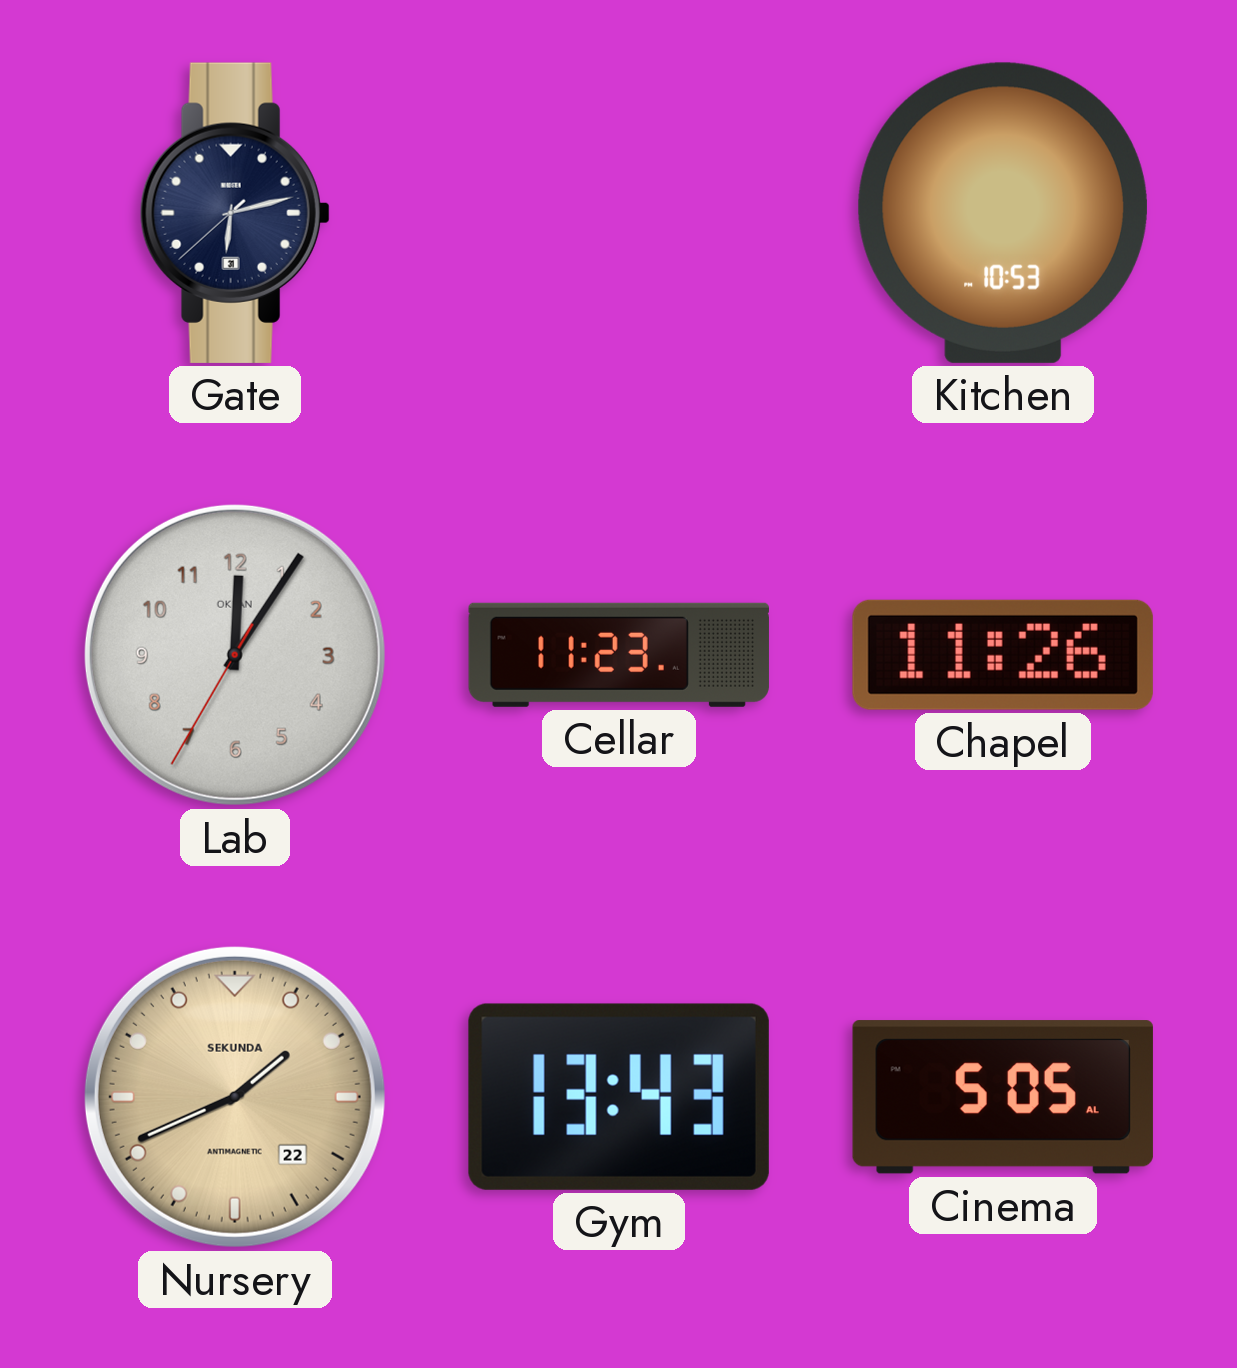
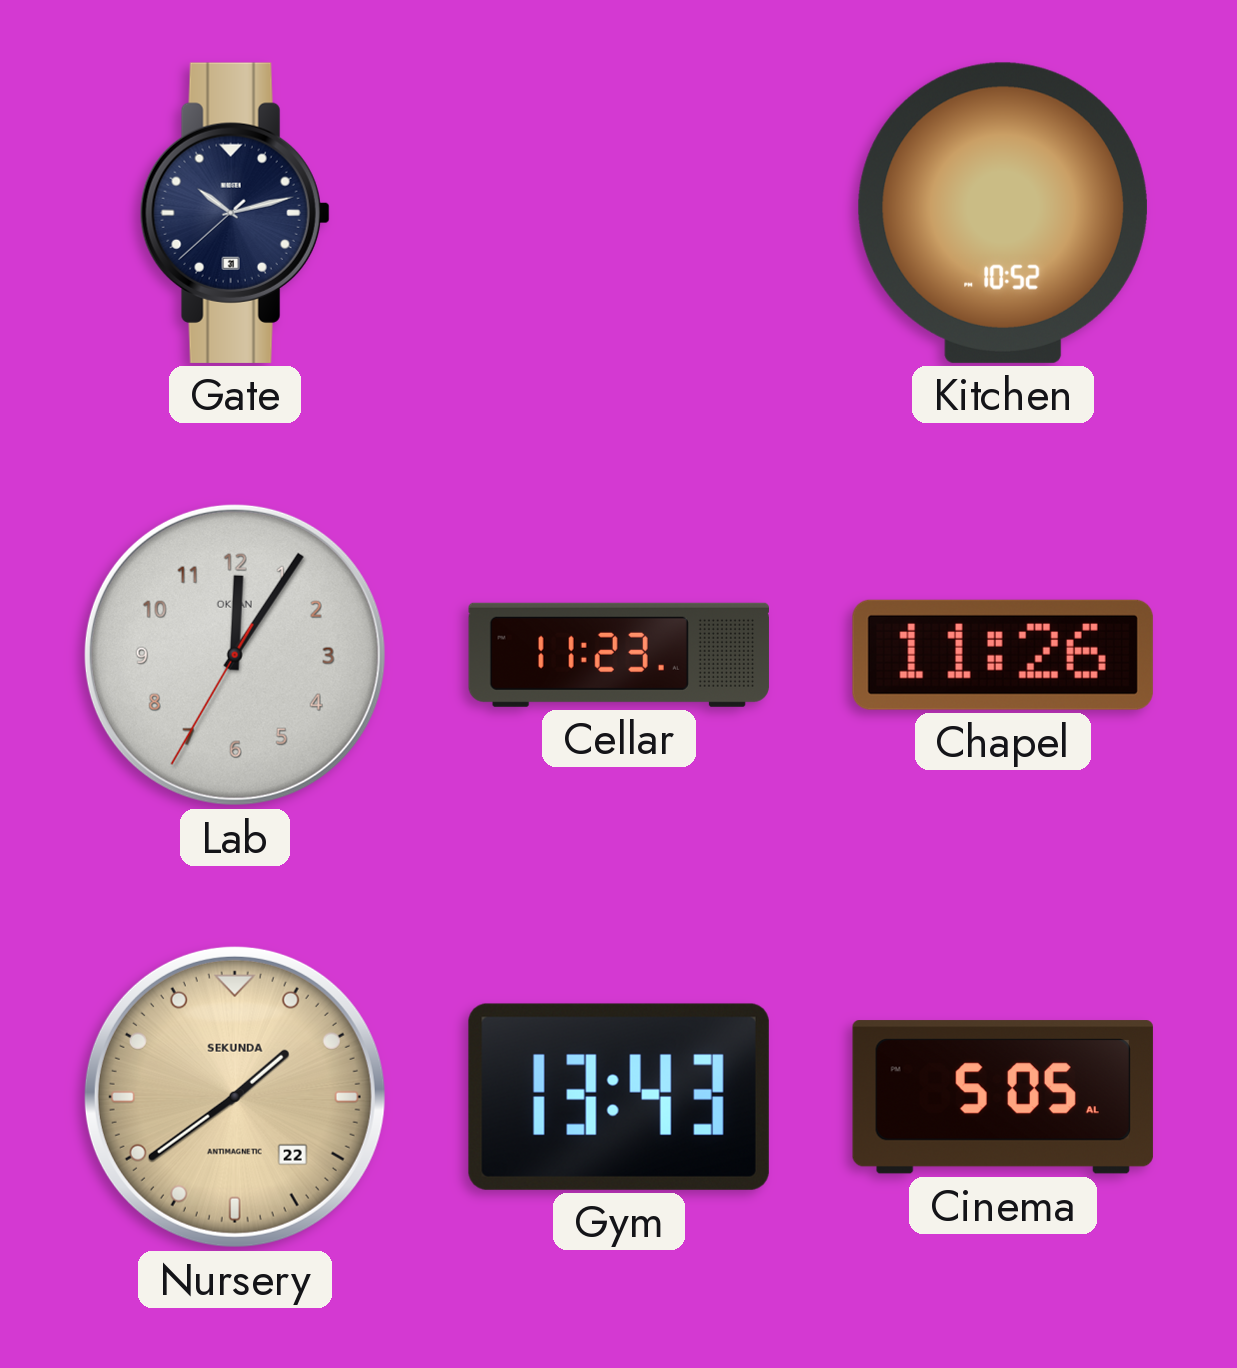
Gate: 6:12 -> 10:12 (235, 213)
Kitchen: 10:53 -> 10:52 (1003, 213)
Nursery: 1:41 -> 1:39 (235, 1097)
